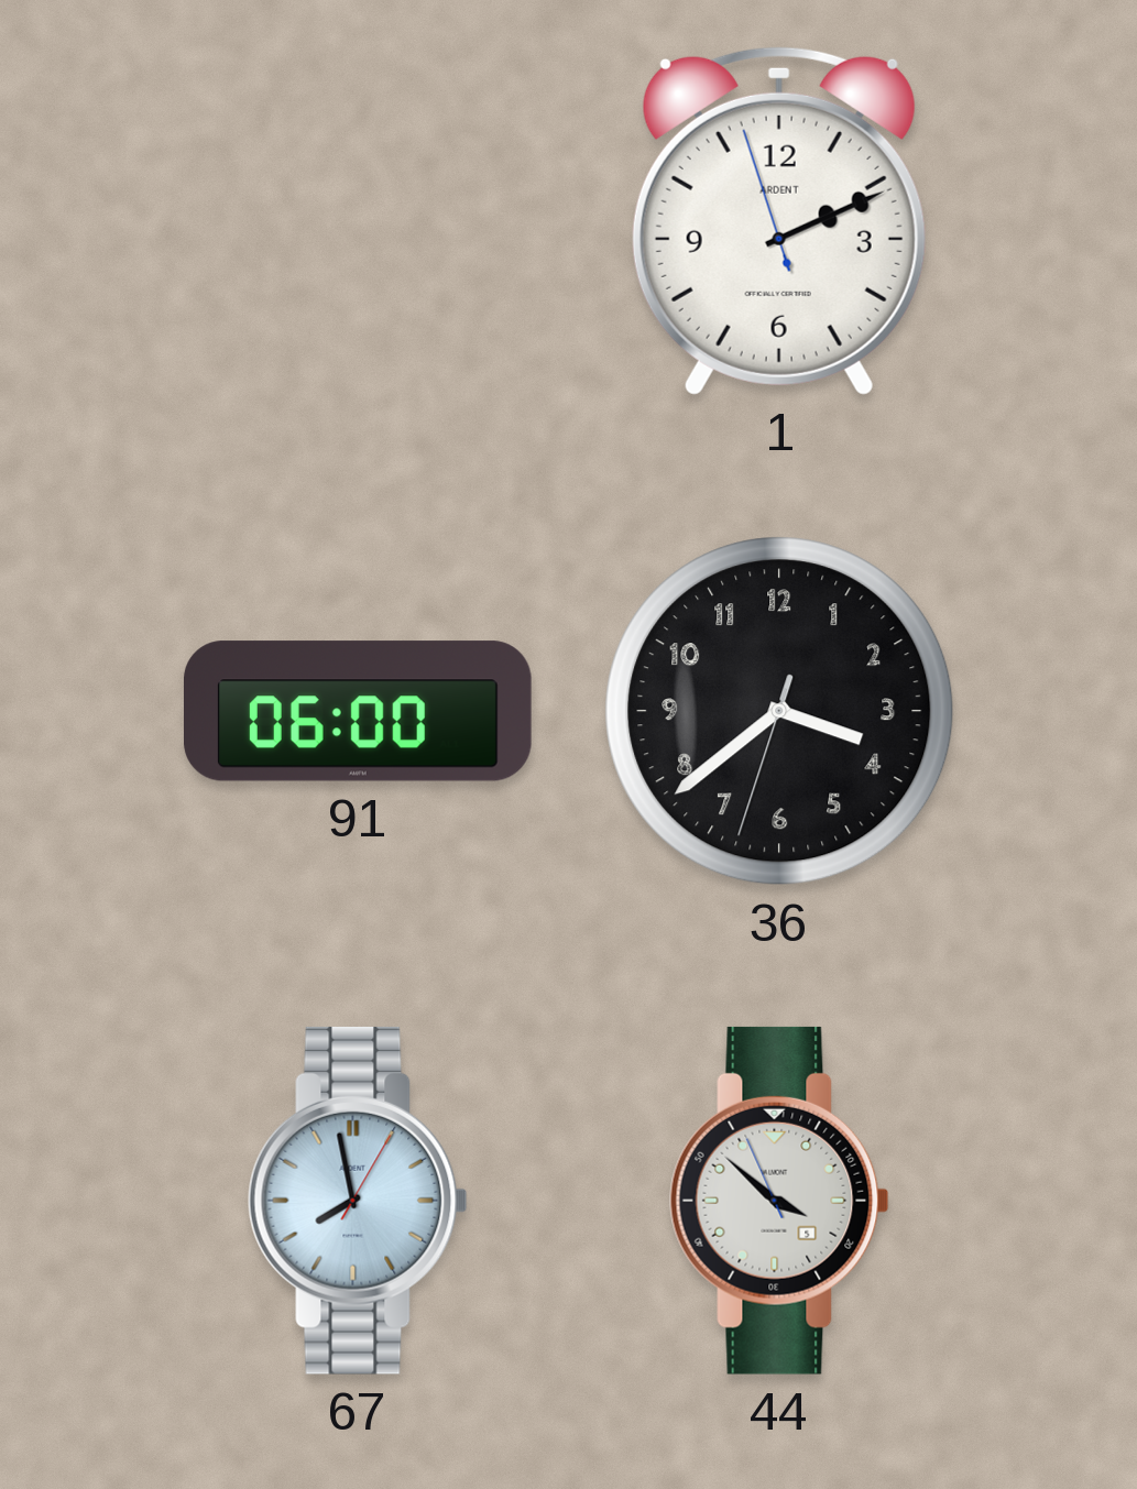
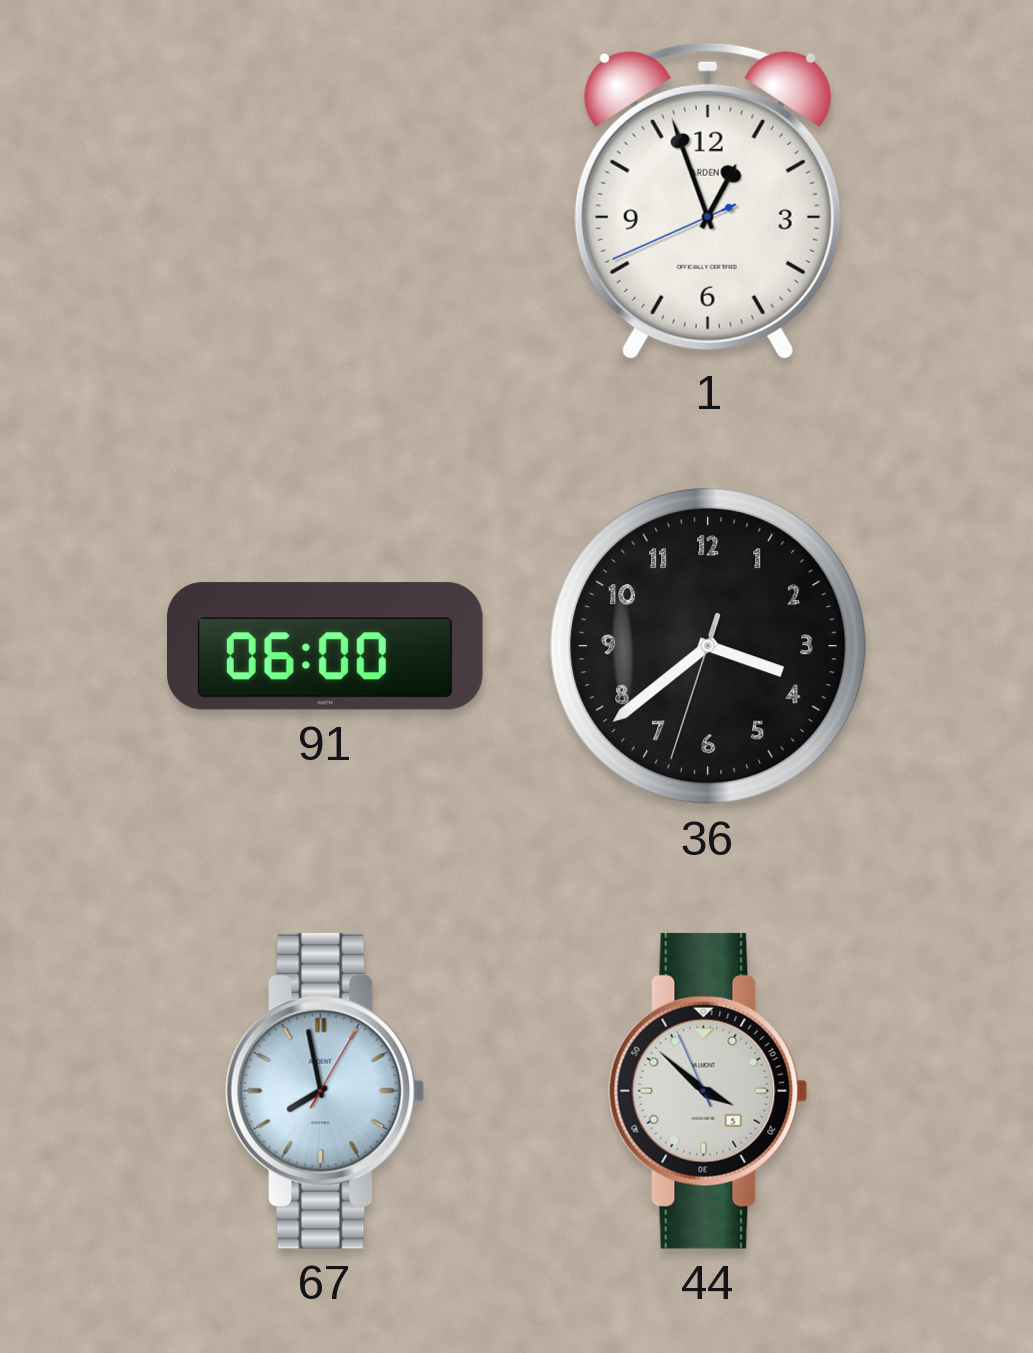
1: 2:10 -> 12:56 (708, 201)
